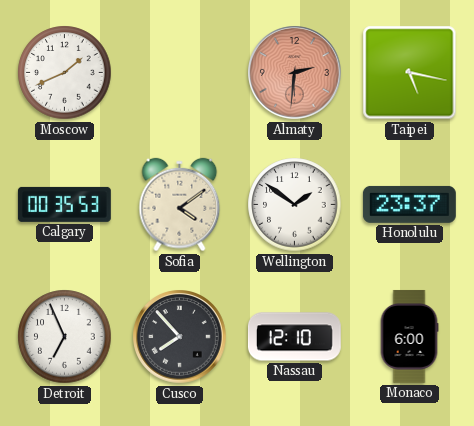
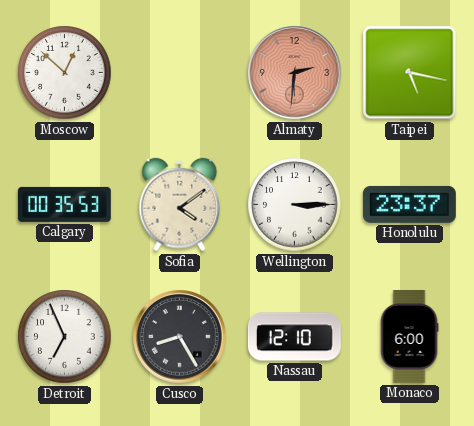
Moscow: 1:41 -> 12:52 (65, 73)
Wellington: 1:51 -> 3:15 (295, 205)
Cusco: 7:53 -> 8:25 (180, 337)
